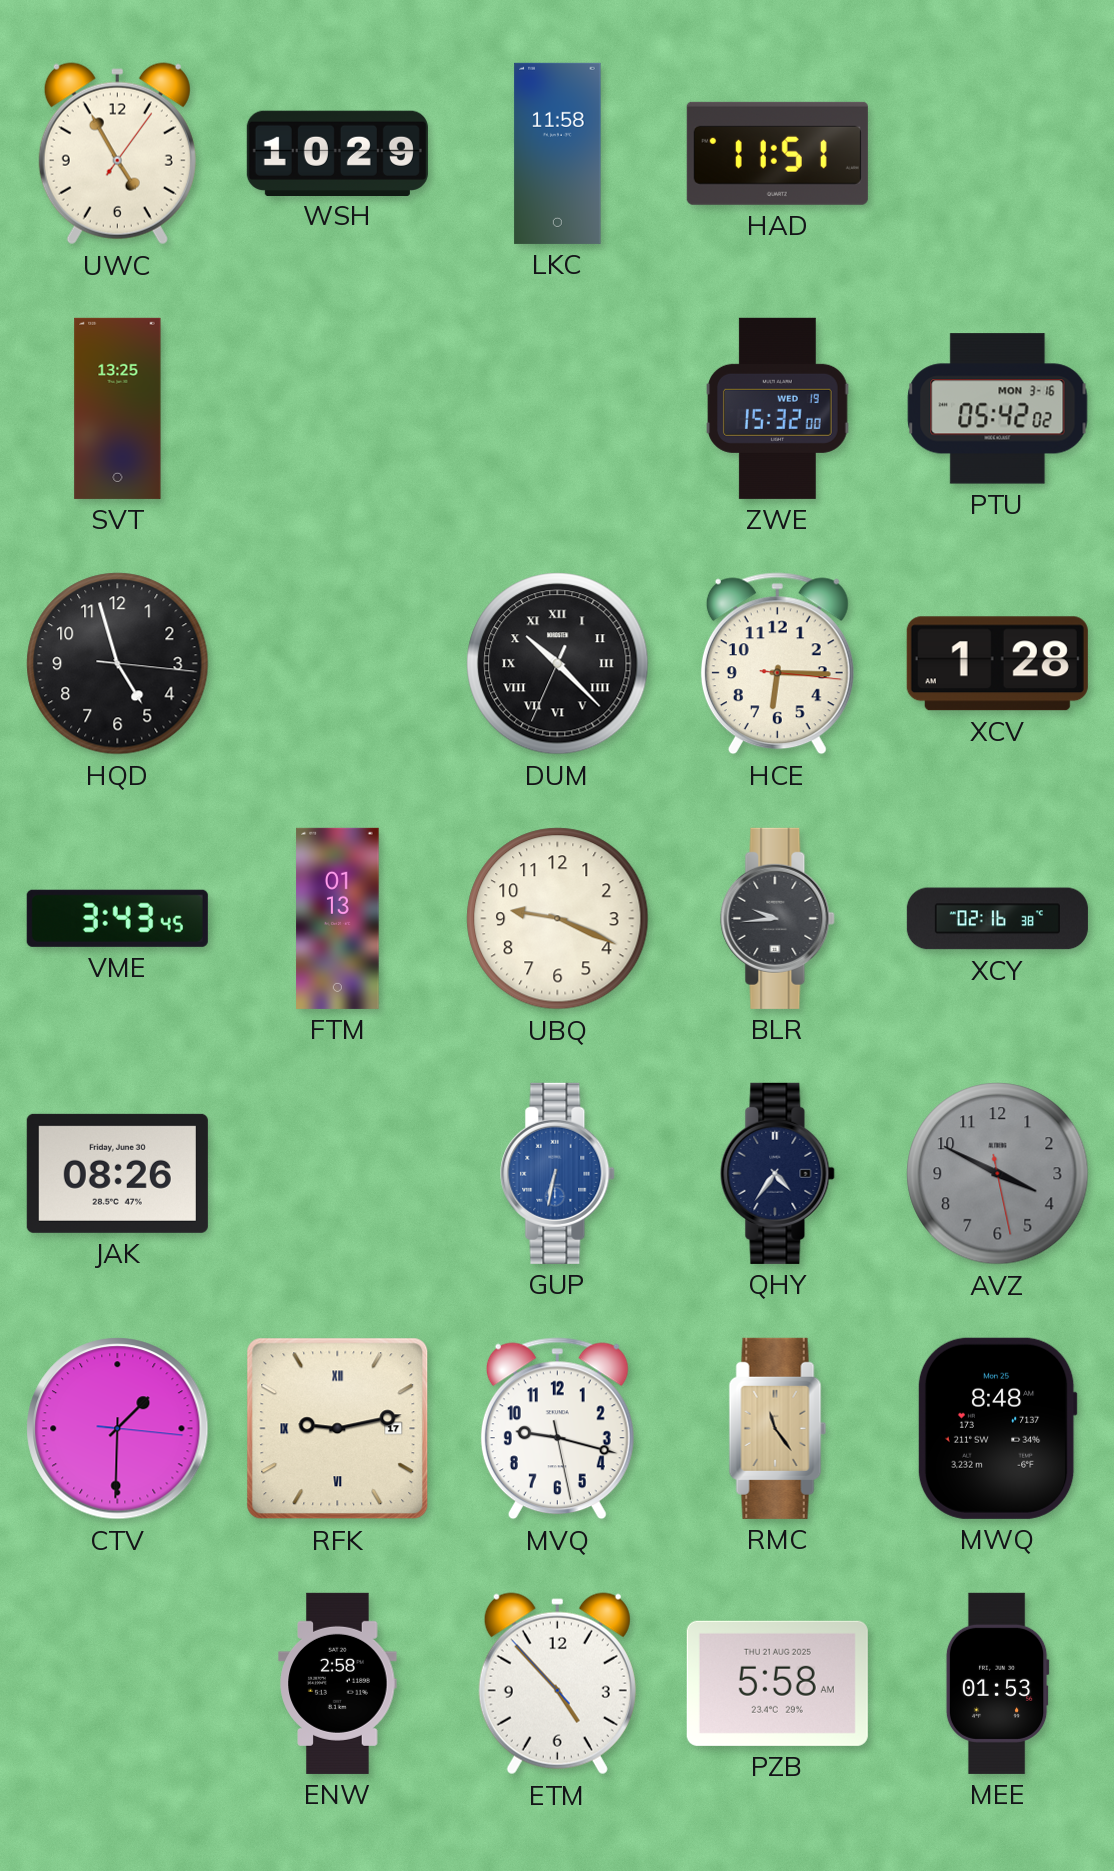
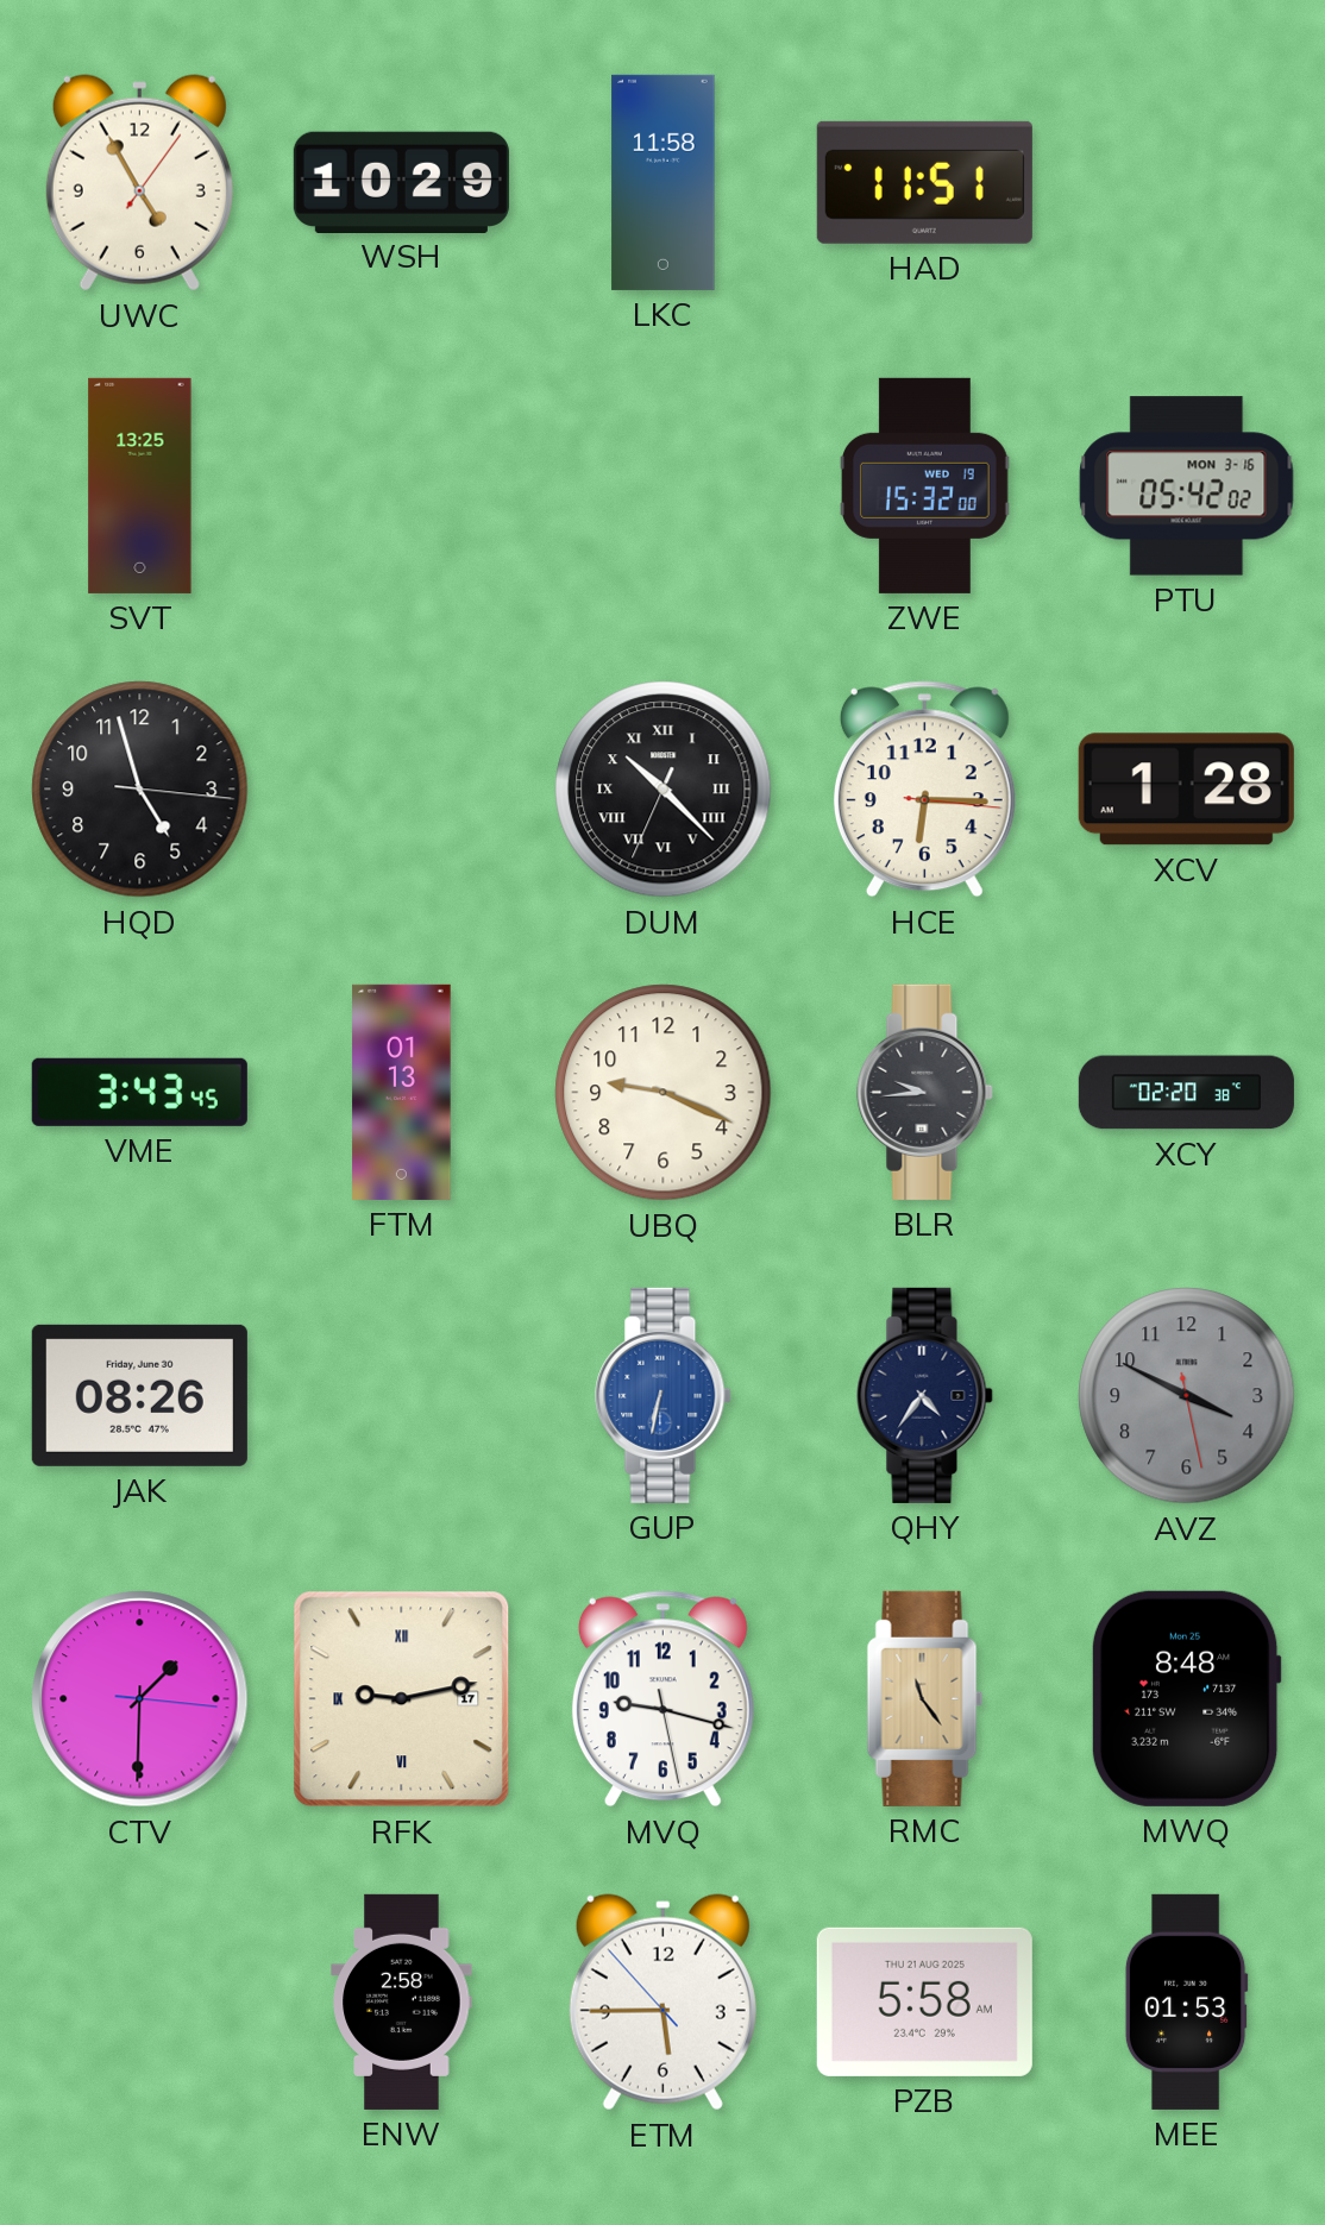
XCY: 02:16 -> 02:20 (1186, 1093)
ETM: 4:52 -> 5:44 (662, 2003)
